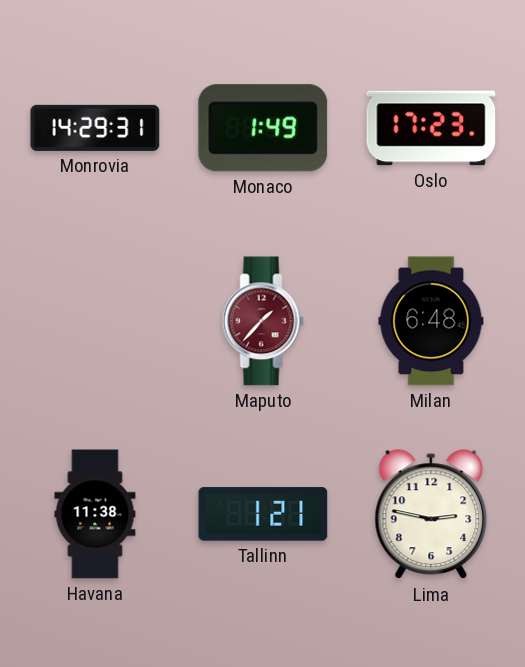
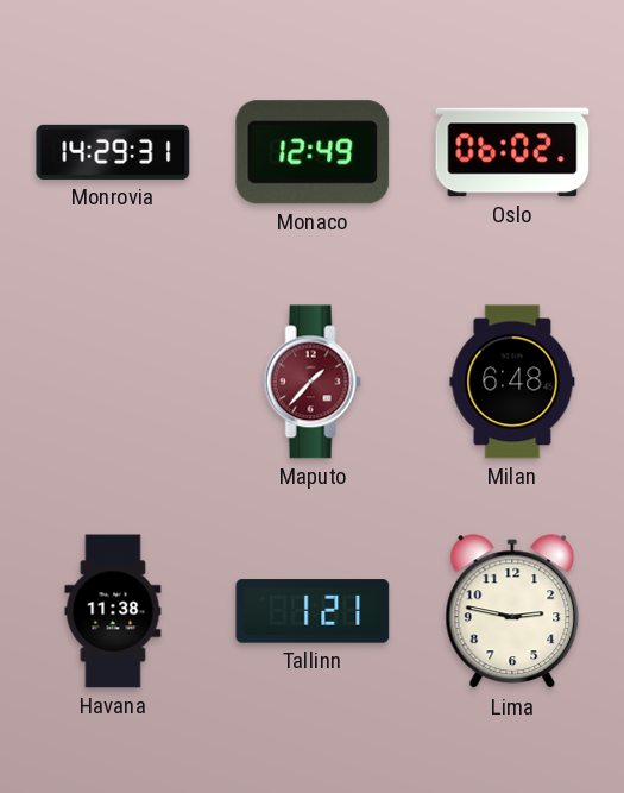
Monaco: 1:49 -> 12:49 (313, 152)
Oslo: 17:23 -> 06:02 (512, 152)
